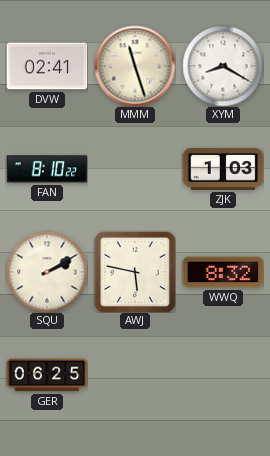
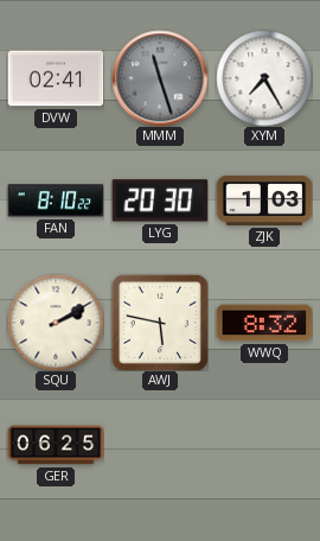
MMM dial: cream -> grey (160, 78)
XYM: 8:20 -> 7:25 (264, 78)
LYG: none -> 20:30 (160, 201)
